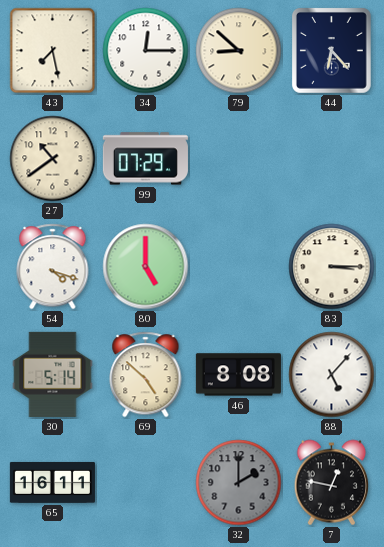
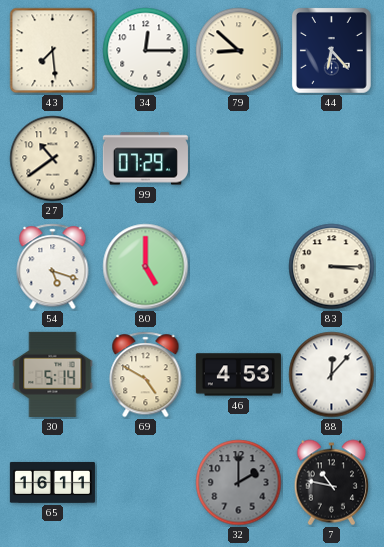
43: 7:28 -> 7:29 (53, 51)
54: 4:18 -> 5:18 (53, 267)
69: 4:52 -> 4:50 (146, 375)
46: 8:08 -> 4:53 (238, 375)
88: 5:07 -> 12:07 (332, 375)
7: 12:47 -> 10:47 (332, 483)
